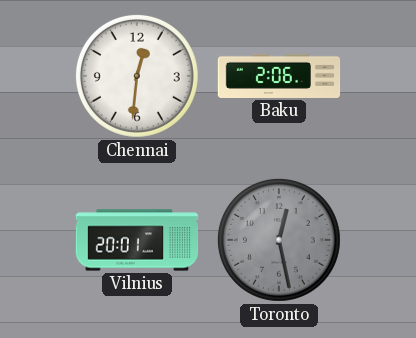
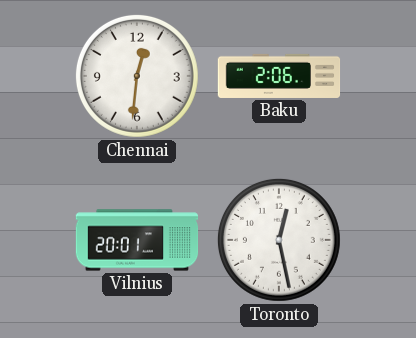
Toronto dial: grey -> white (279, 240)
